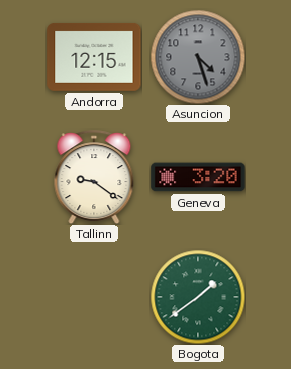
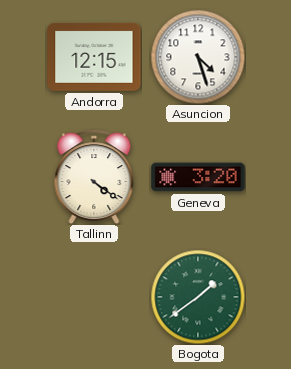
Asuncion dial: grey -> white (198, 57)
Tallinn: 9:21 -> 4:21 (94, 177)
